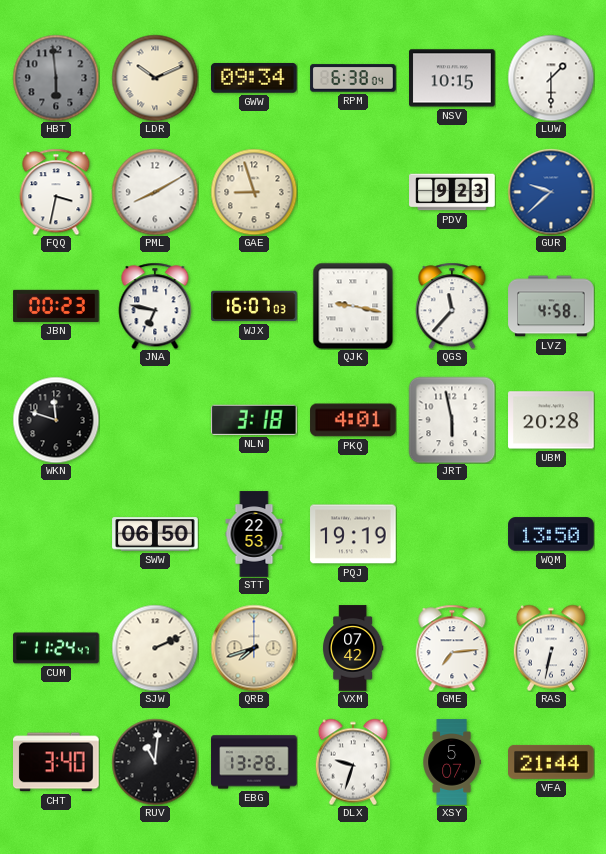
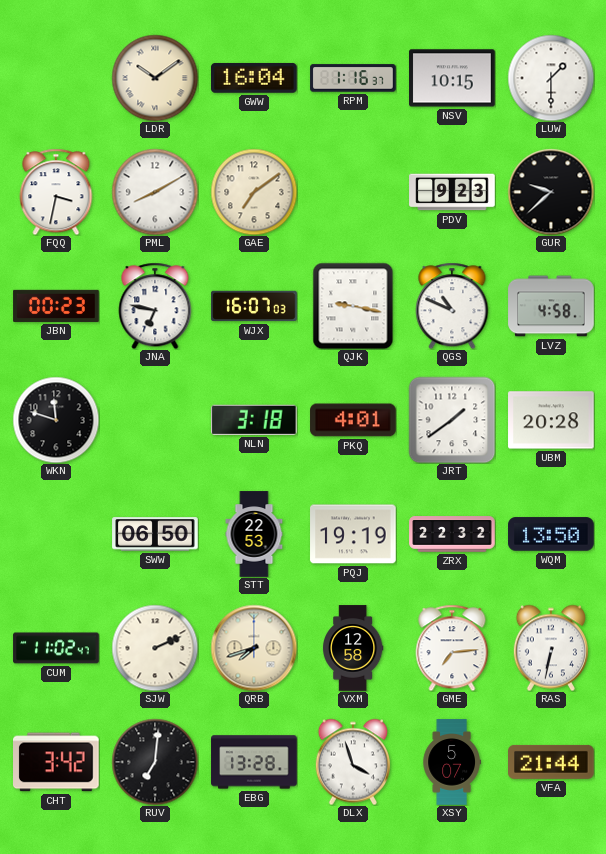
HBT: 5:59 -> none (56, 78)
LDR: 10:11 -> 10:09 (155, 78)
GWW: 09:34 -> 16:04 (255, 78)
RPM: 6:38 -> 1:16 (353, 78)
GAE: 8:57 -> 7:09 (254, 192)
GUR dial: blue -> black (551, 192)
QGS: 11:37 -> 10:49 (452, 306)
JRT: 5:58 -> 1:39 (452, 420)
ZRX: none -> 22:32 (452, 534)
CUM: 11:24 -> 11:02 (56, 648)
VXM: 07:42 -> 12:58 (354, 648)
CHT: 3:40 -> 3:42 (57, 762)
RUV: 11:01 -> 7:01 (155, 762)
DLX: 9:33 -> 3:57 (353, 762)
